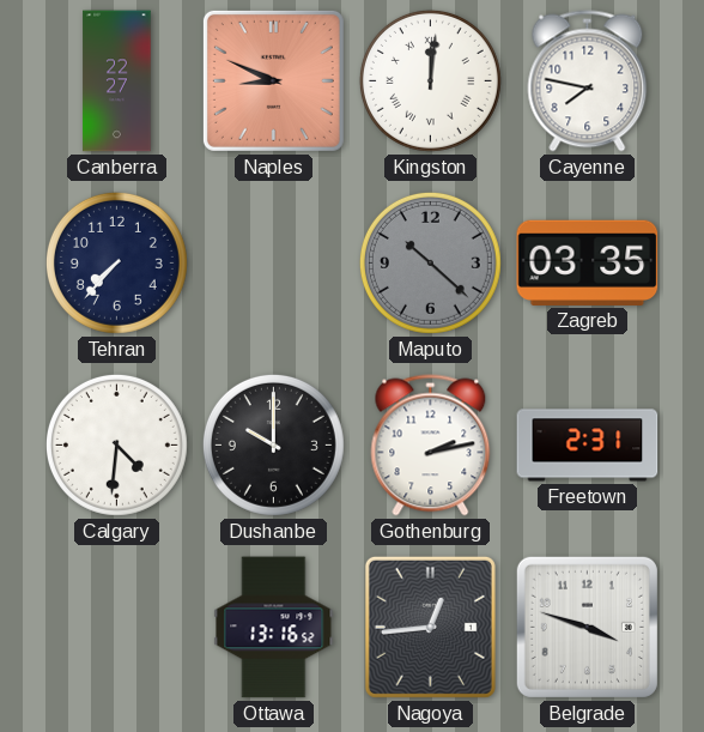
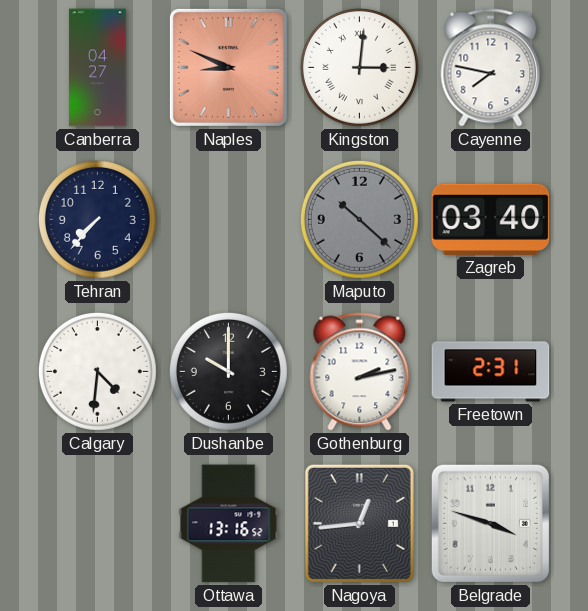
Canberra: 22:27 -> 04:27 (98, 68)
Kingston: 12:01 -> 3:01 (359, 67)
Zagreb: 03:35 -> 03:40 (491, 219)
